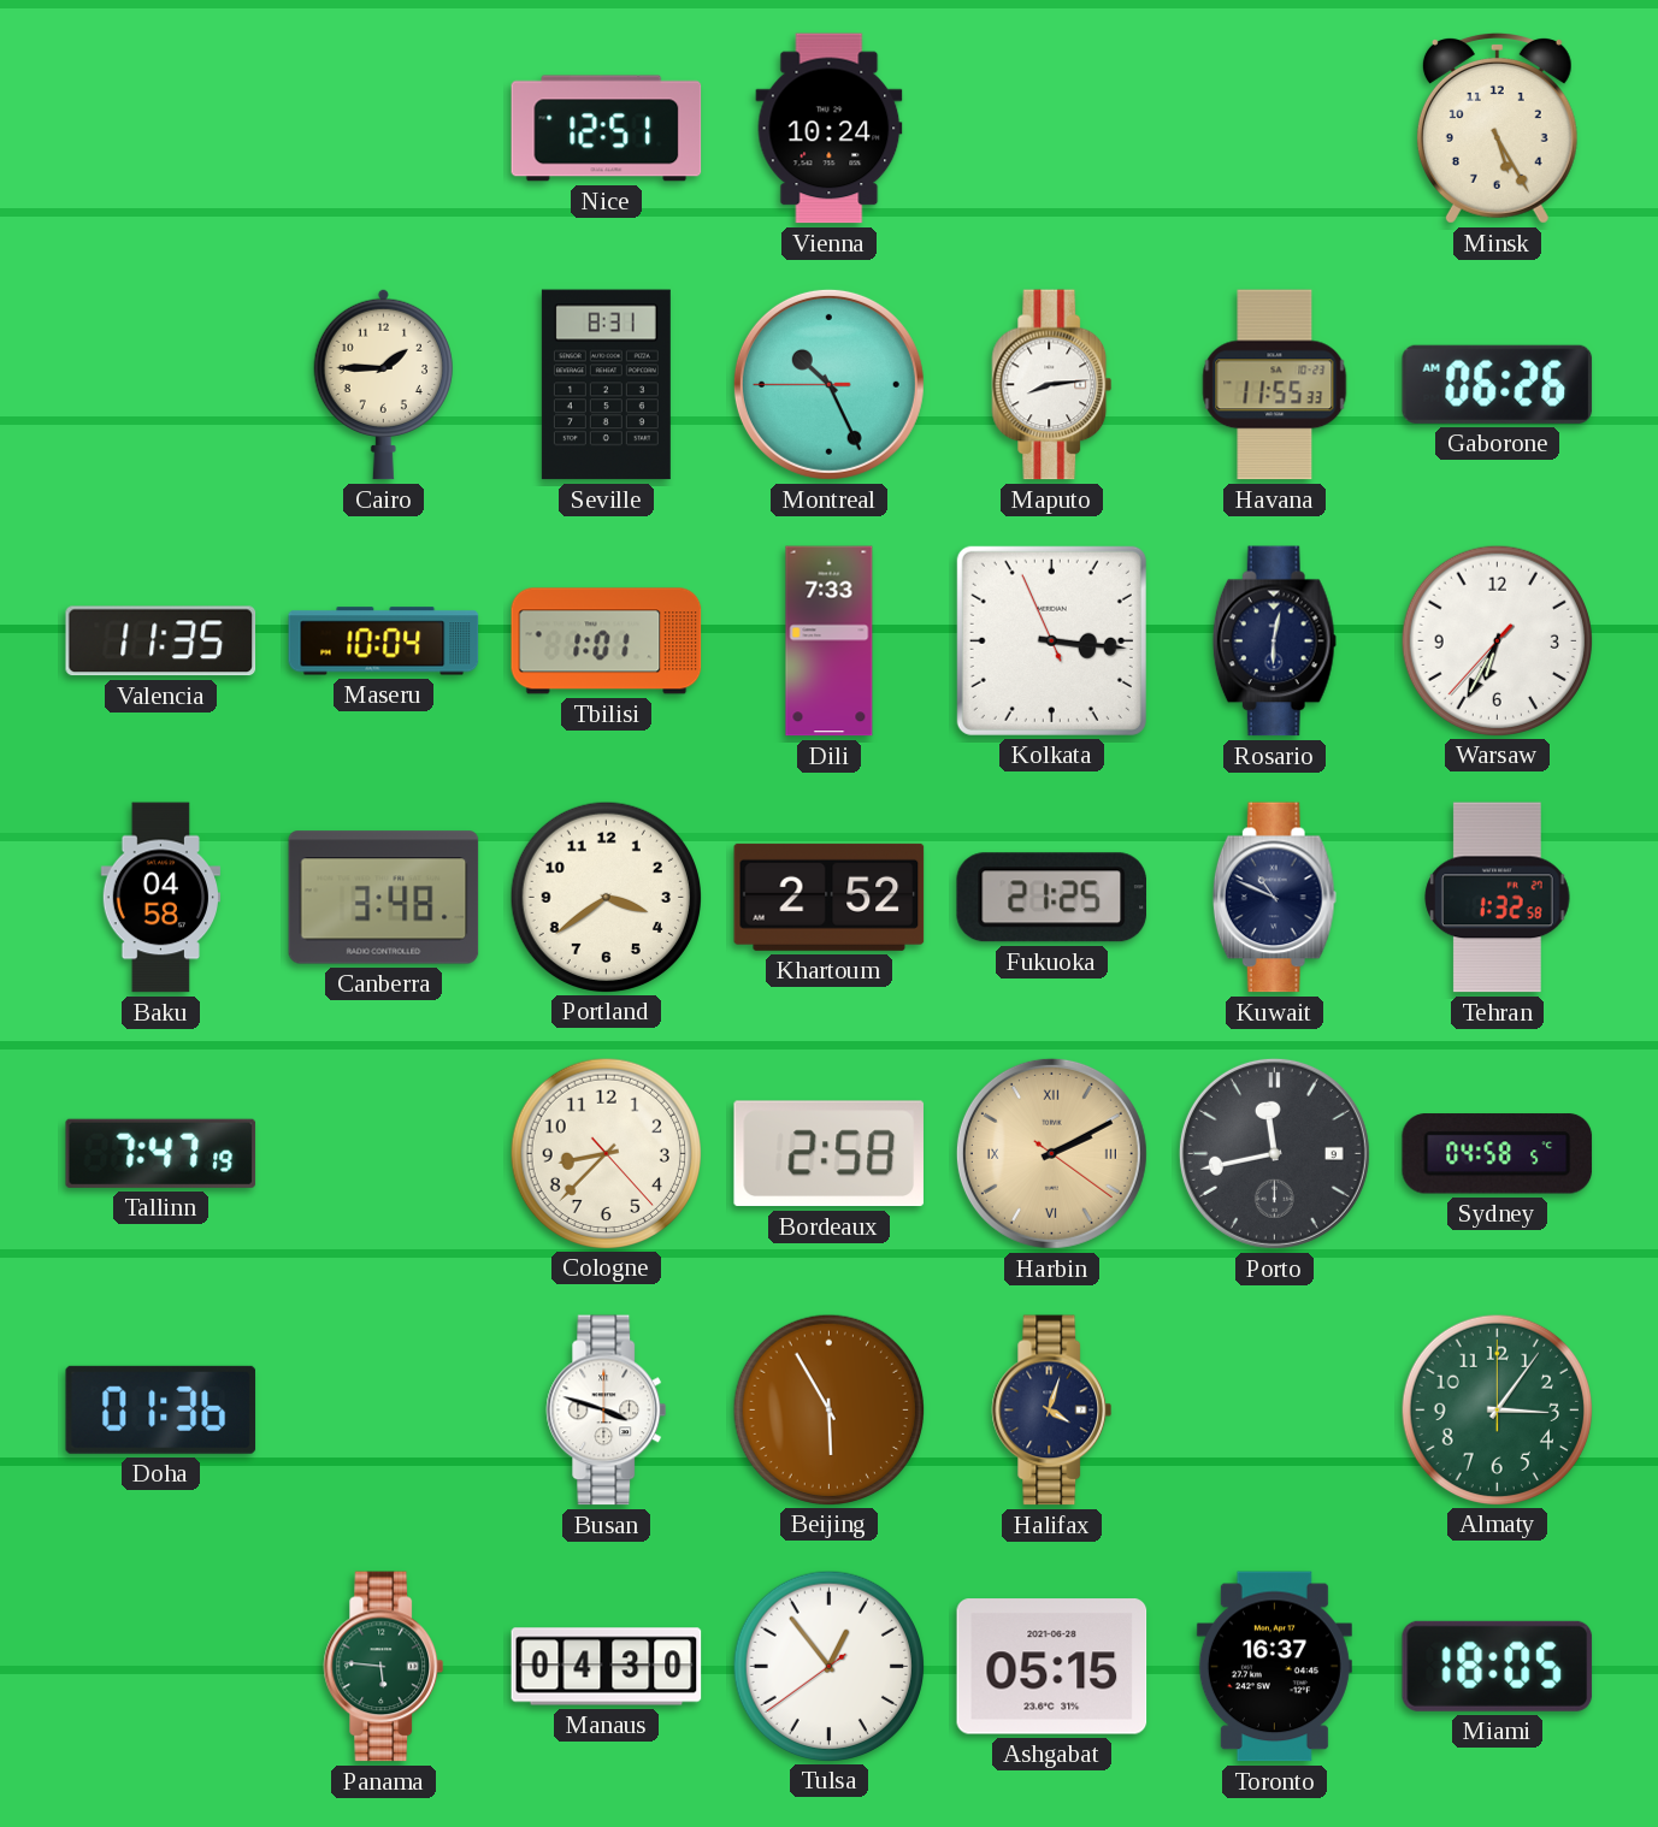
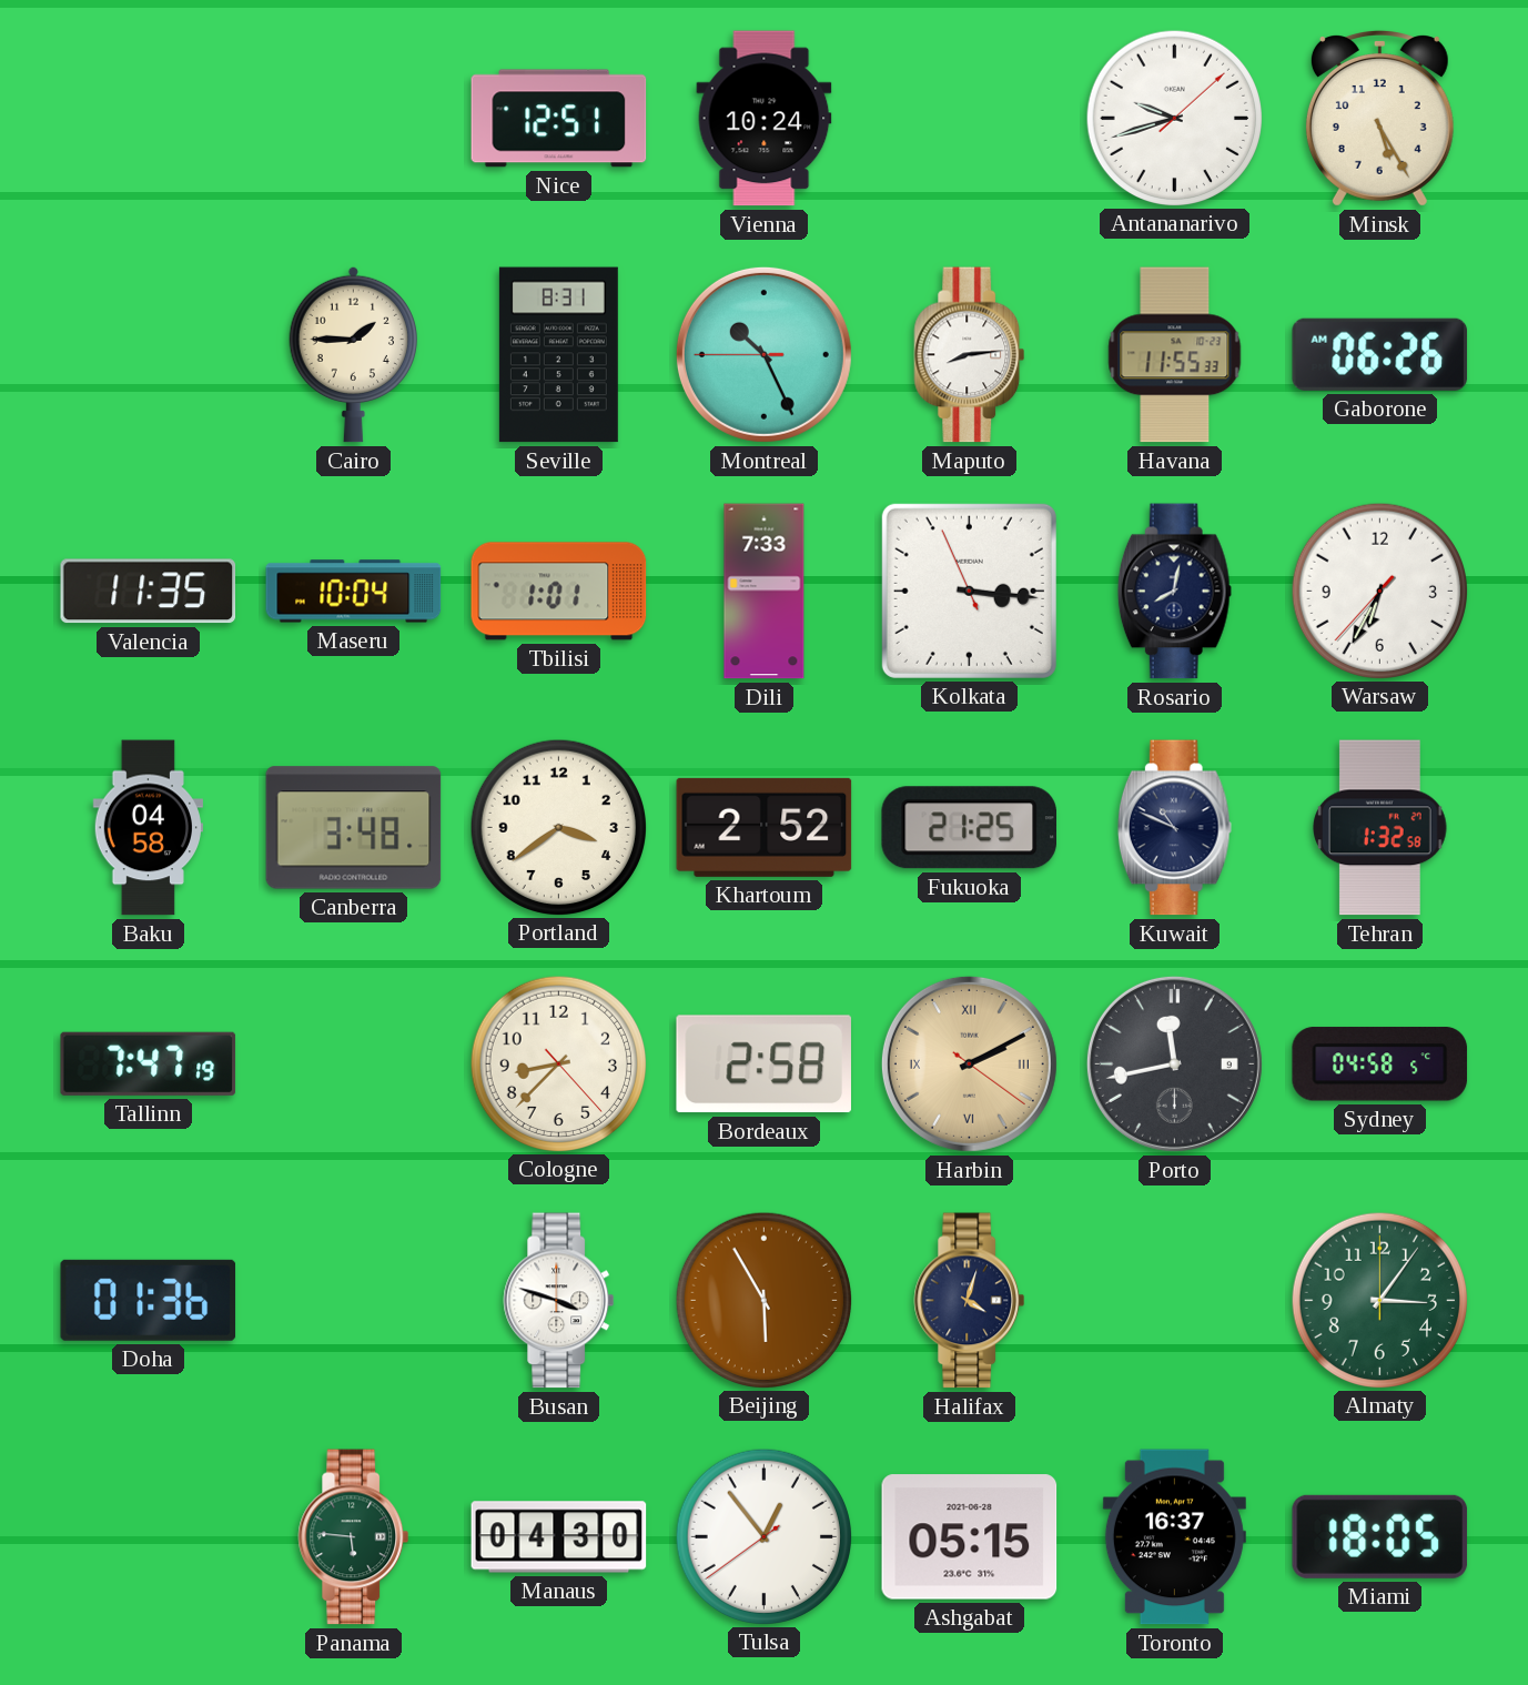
Antananarivo: none -> 9:42 (1174, 118)
Rosario: 6:02 -> 8:02 (1174, 592)
